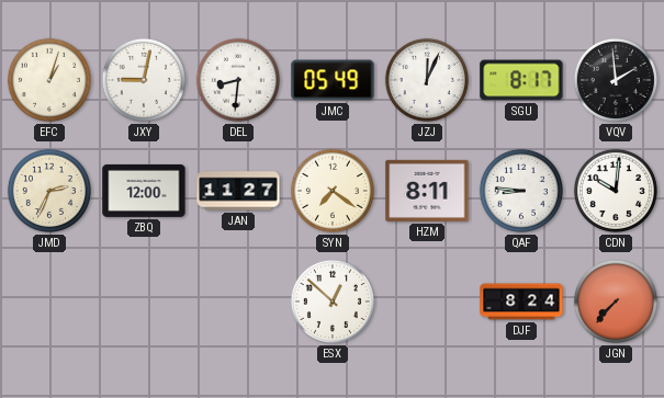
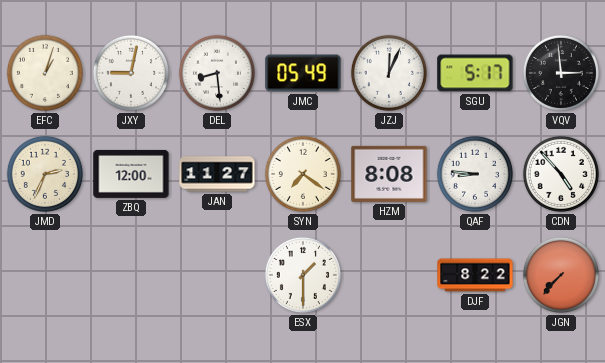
DEL: 8:31 -> 8:29 (217, 73)
SGU: 8:17 -> 5:17 (475, 73)
VQV: 1:59 -> 2:59 (561, 73)
HZM: 8:11 -> 8:08 (389, 174)
CDN: 10:01 -> 4:53 (561, 174)
ESX: 12:52 -> 1:30 (303, 275)
DJF: 8:24 -> 8:22 (475, 275)
